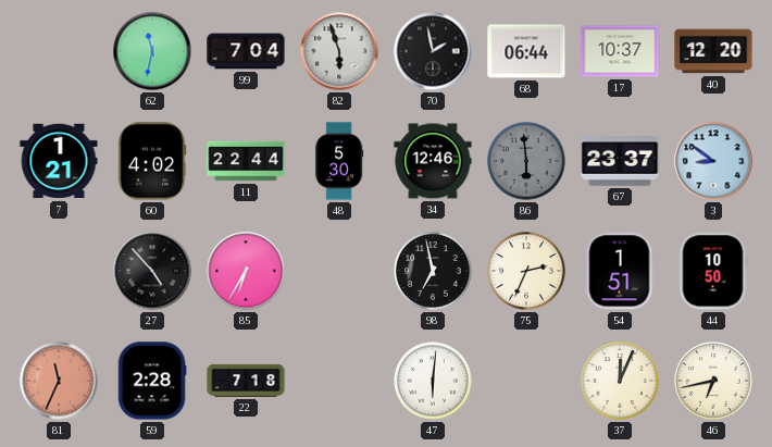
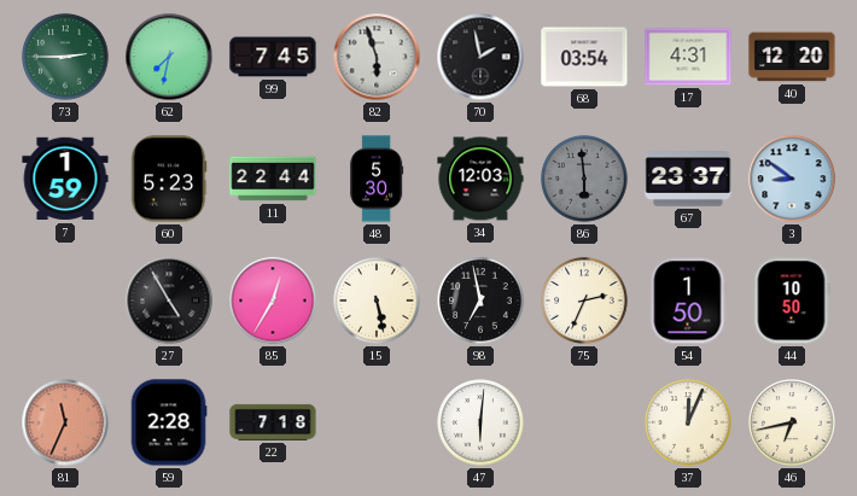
73: none -> 2:45 (65, 57)
62: 11:32 -> 7:32 (169, 57)
99: 7:04 -> 7:45 (273, 57)
68: 06:44 -> 03:54 (584, 57)
17: 10:37 -> 4:31 (688, 57)
7: 1:21 -> 1:59 (65, 179)
60: 4:02 -> 5:23 (169, 179)
34: 12:46 -> 12:03 (480, 179)
27: 4:53 -> 4:55 (169, 300)
85: 6:35 -> 12:35 (273, 300)
15: none -> 5:28 (377, 300)
54: 1:51 -> 1:50 (688, 300)
